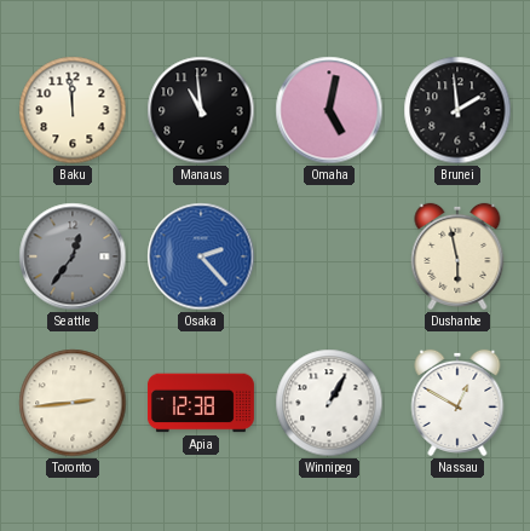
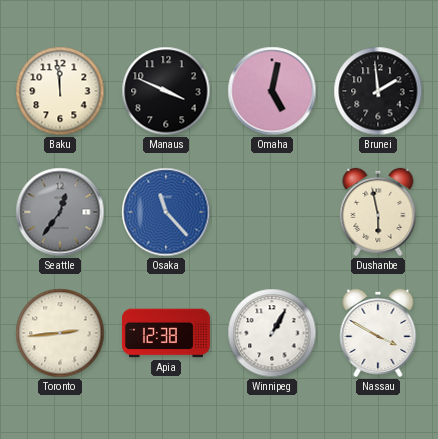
Manaus: 10:59 -> 3:49 (166, 91)
Osaka: 2:23 -> 11:23 (166, 212)
Nassau: 12:50 -> 3:50 (378, 333)
